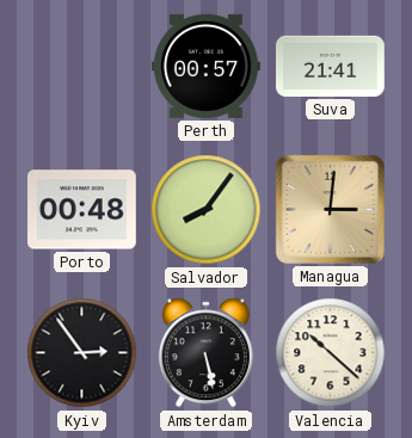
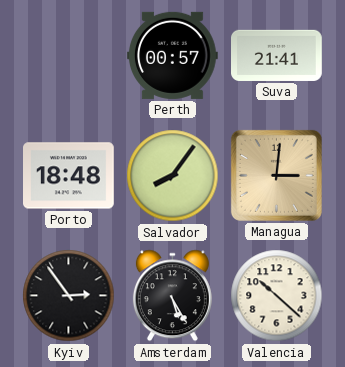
Porto: 00:48 -> 18:48 (69, 176)
Amsterdam: 5:28 -> 5:25 (172, 296)
